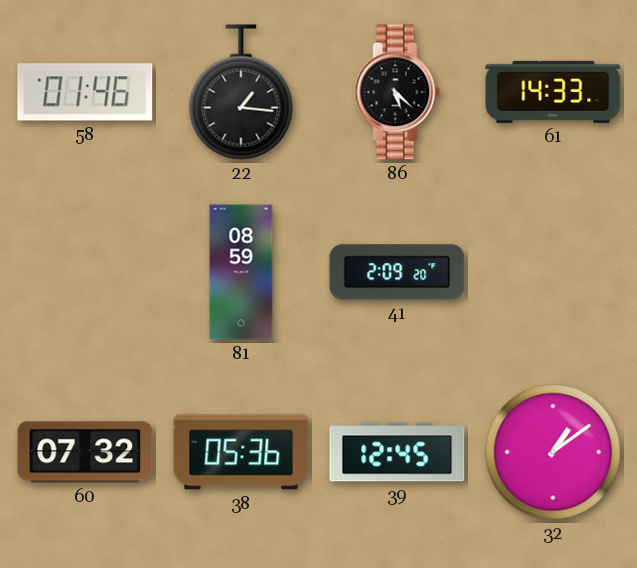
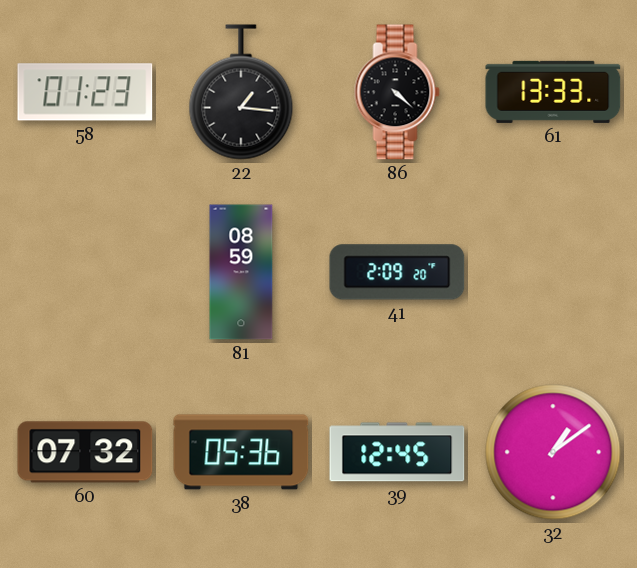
58: 01:46 -> 01:23 (85, 92)
86: 5:22 -> 4:22 (397, 92)
61: 14:33 -> 13:33 (553, 92)
